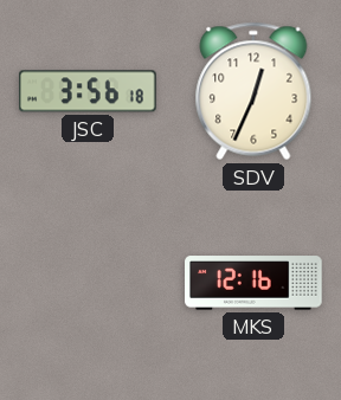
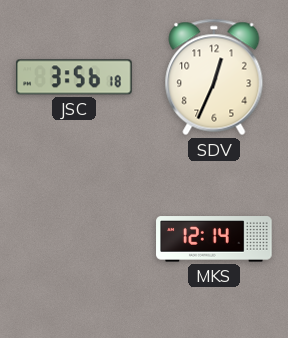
MKS: 12:16 -> 12:14 (214, 239)
